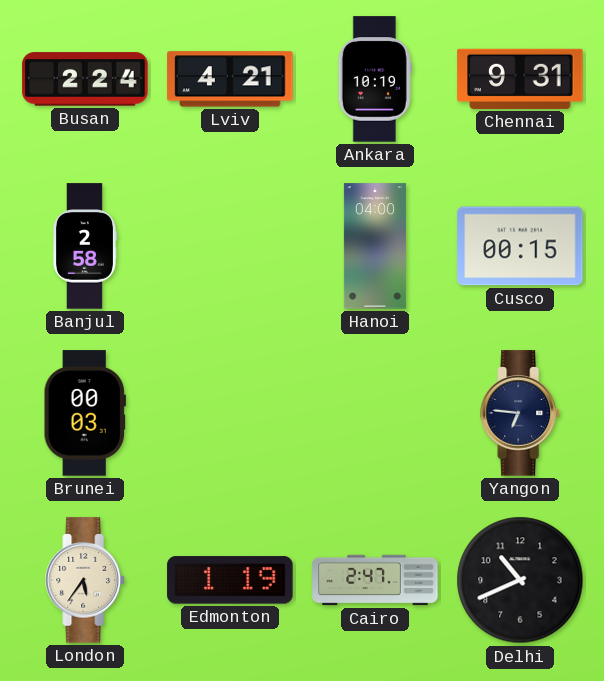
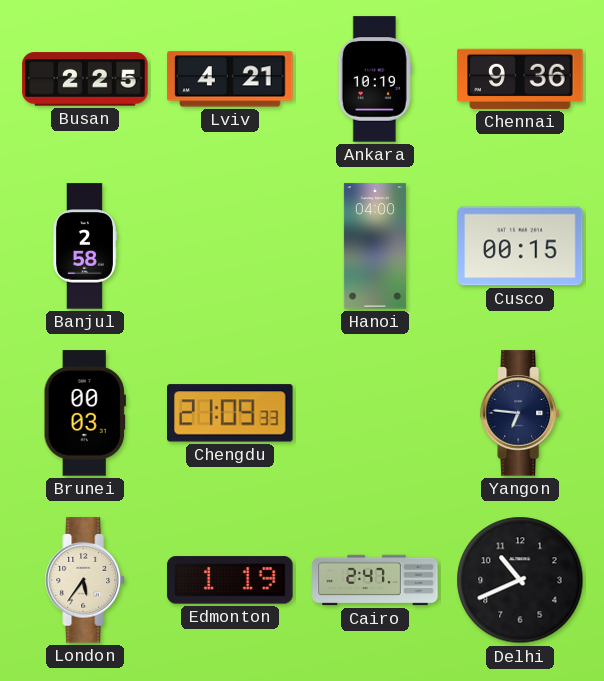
Busan: 2:24 -> 2:25 (85, 79)
Chennai: 9:31 -> 9:36 (520, 79)
Chengdu: none -> 21:09 (230, 413)
